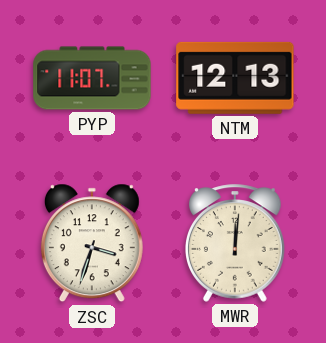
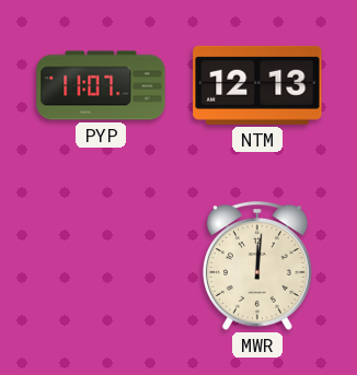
ZSC: 3:33 -> none (92, 243)
